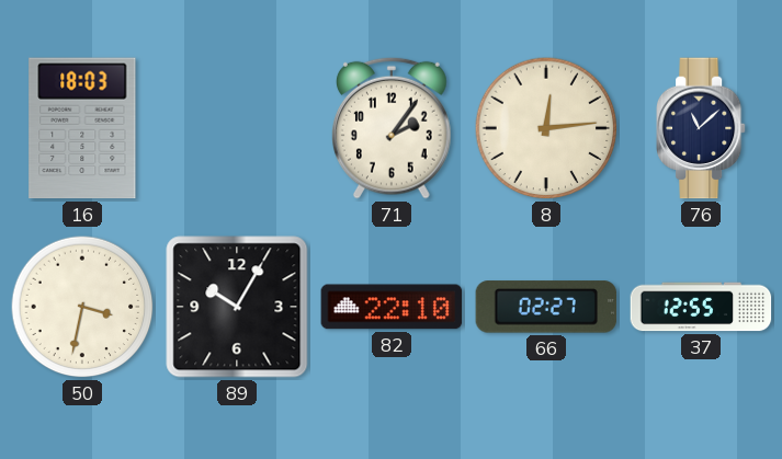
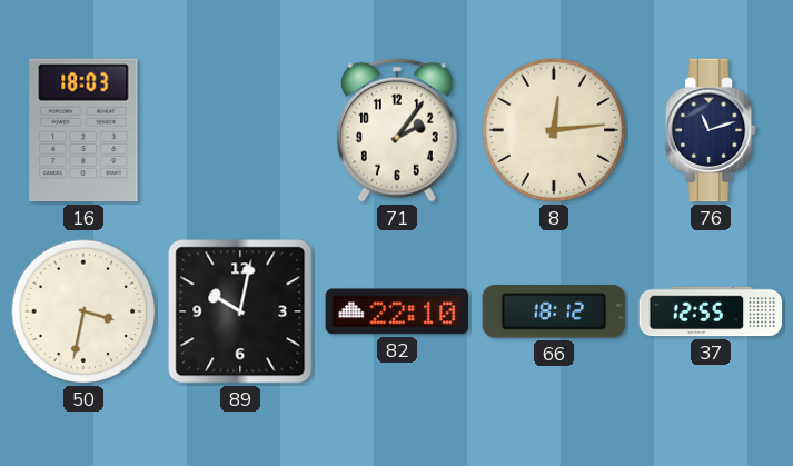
76: 11:08 -> 11:12 (711, 130)
89: 10:05 -> 10:02 (240, 311)
66: 02:27 -> 18:12 (554, 311)
